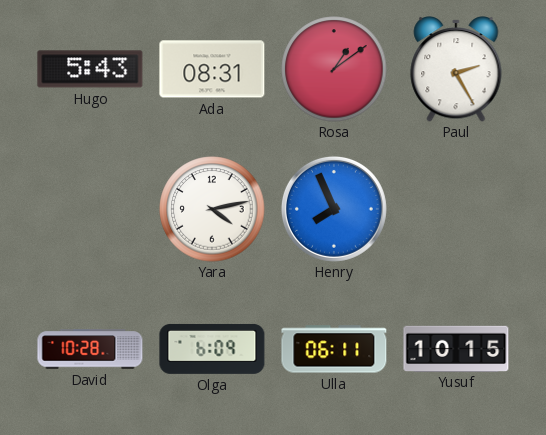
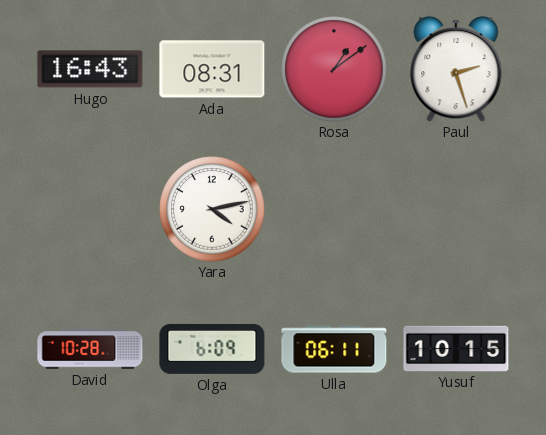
Hugo: 5:43 -> 16:43 (90, 69)
Paul: 2:25 -> 2:27 (456, 69)
Henry: 7:56 -> none (334, 209)
